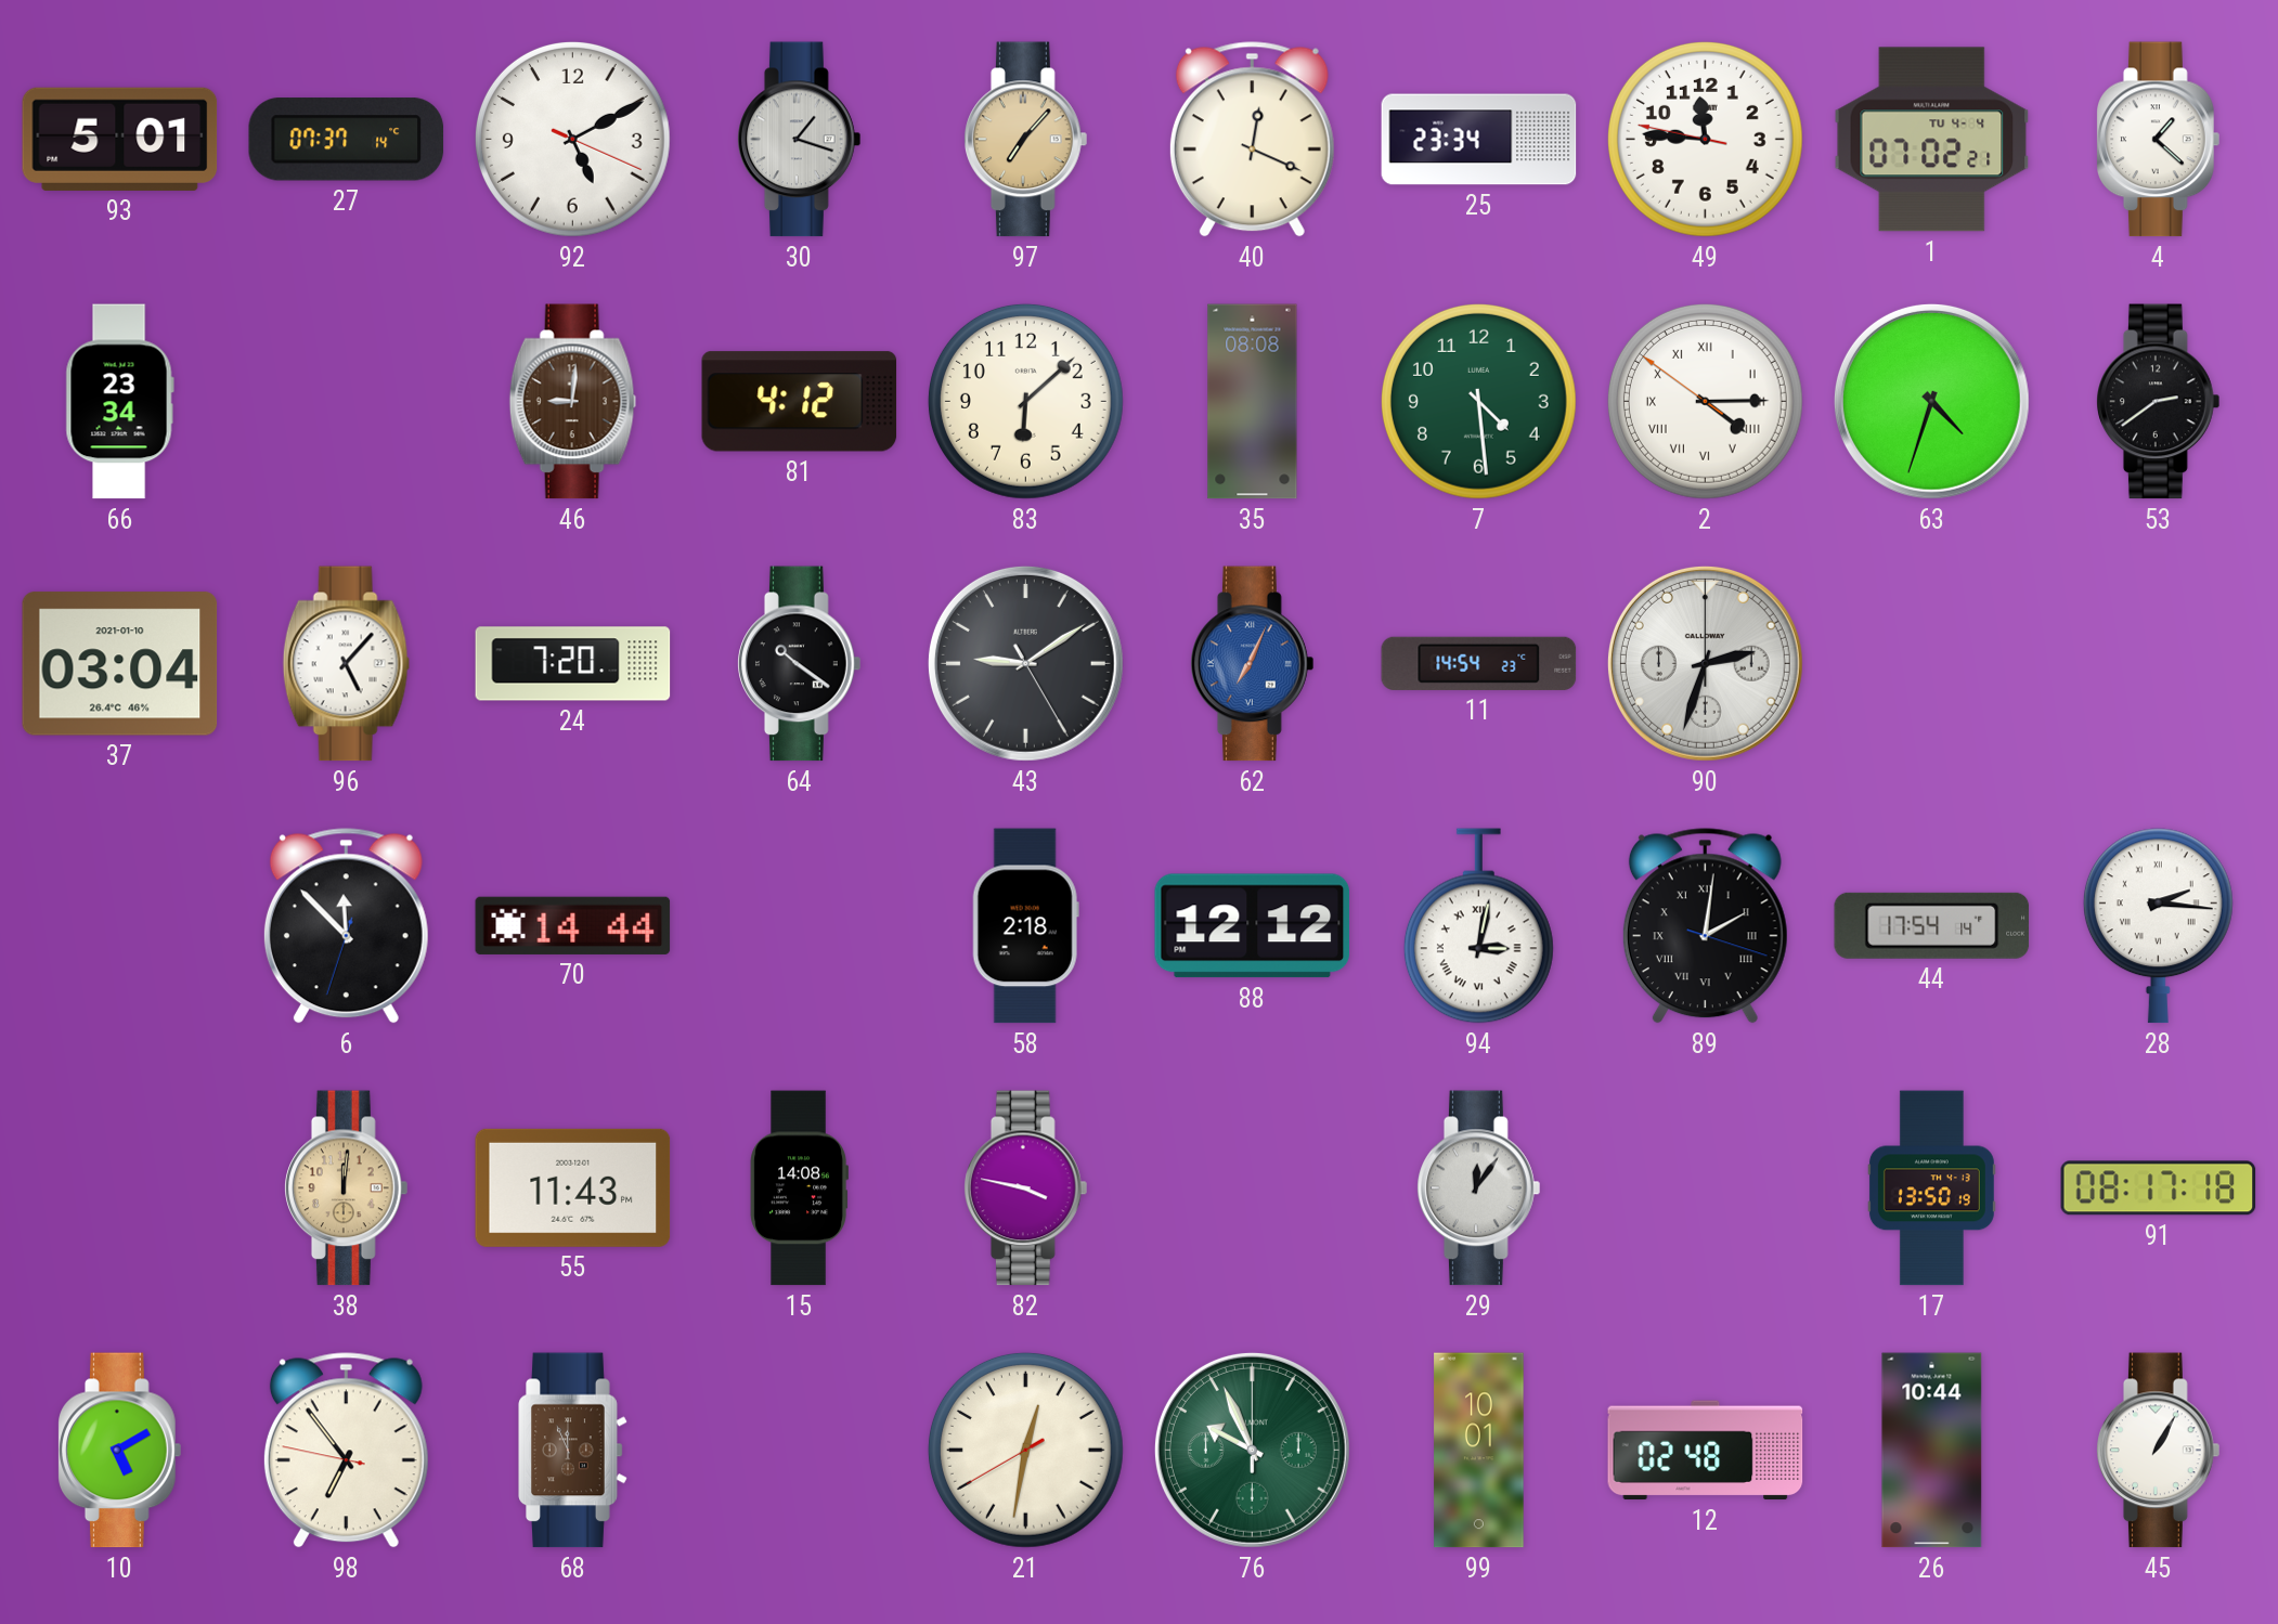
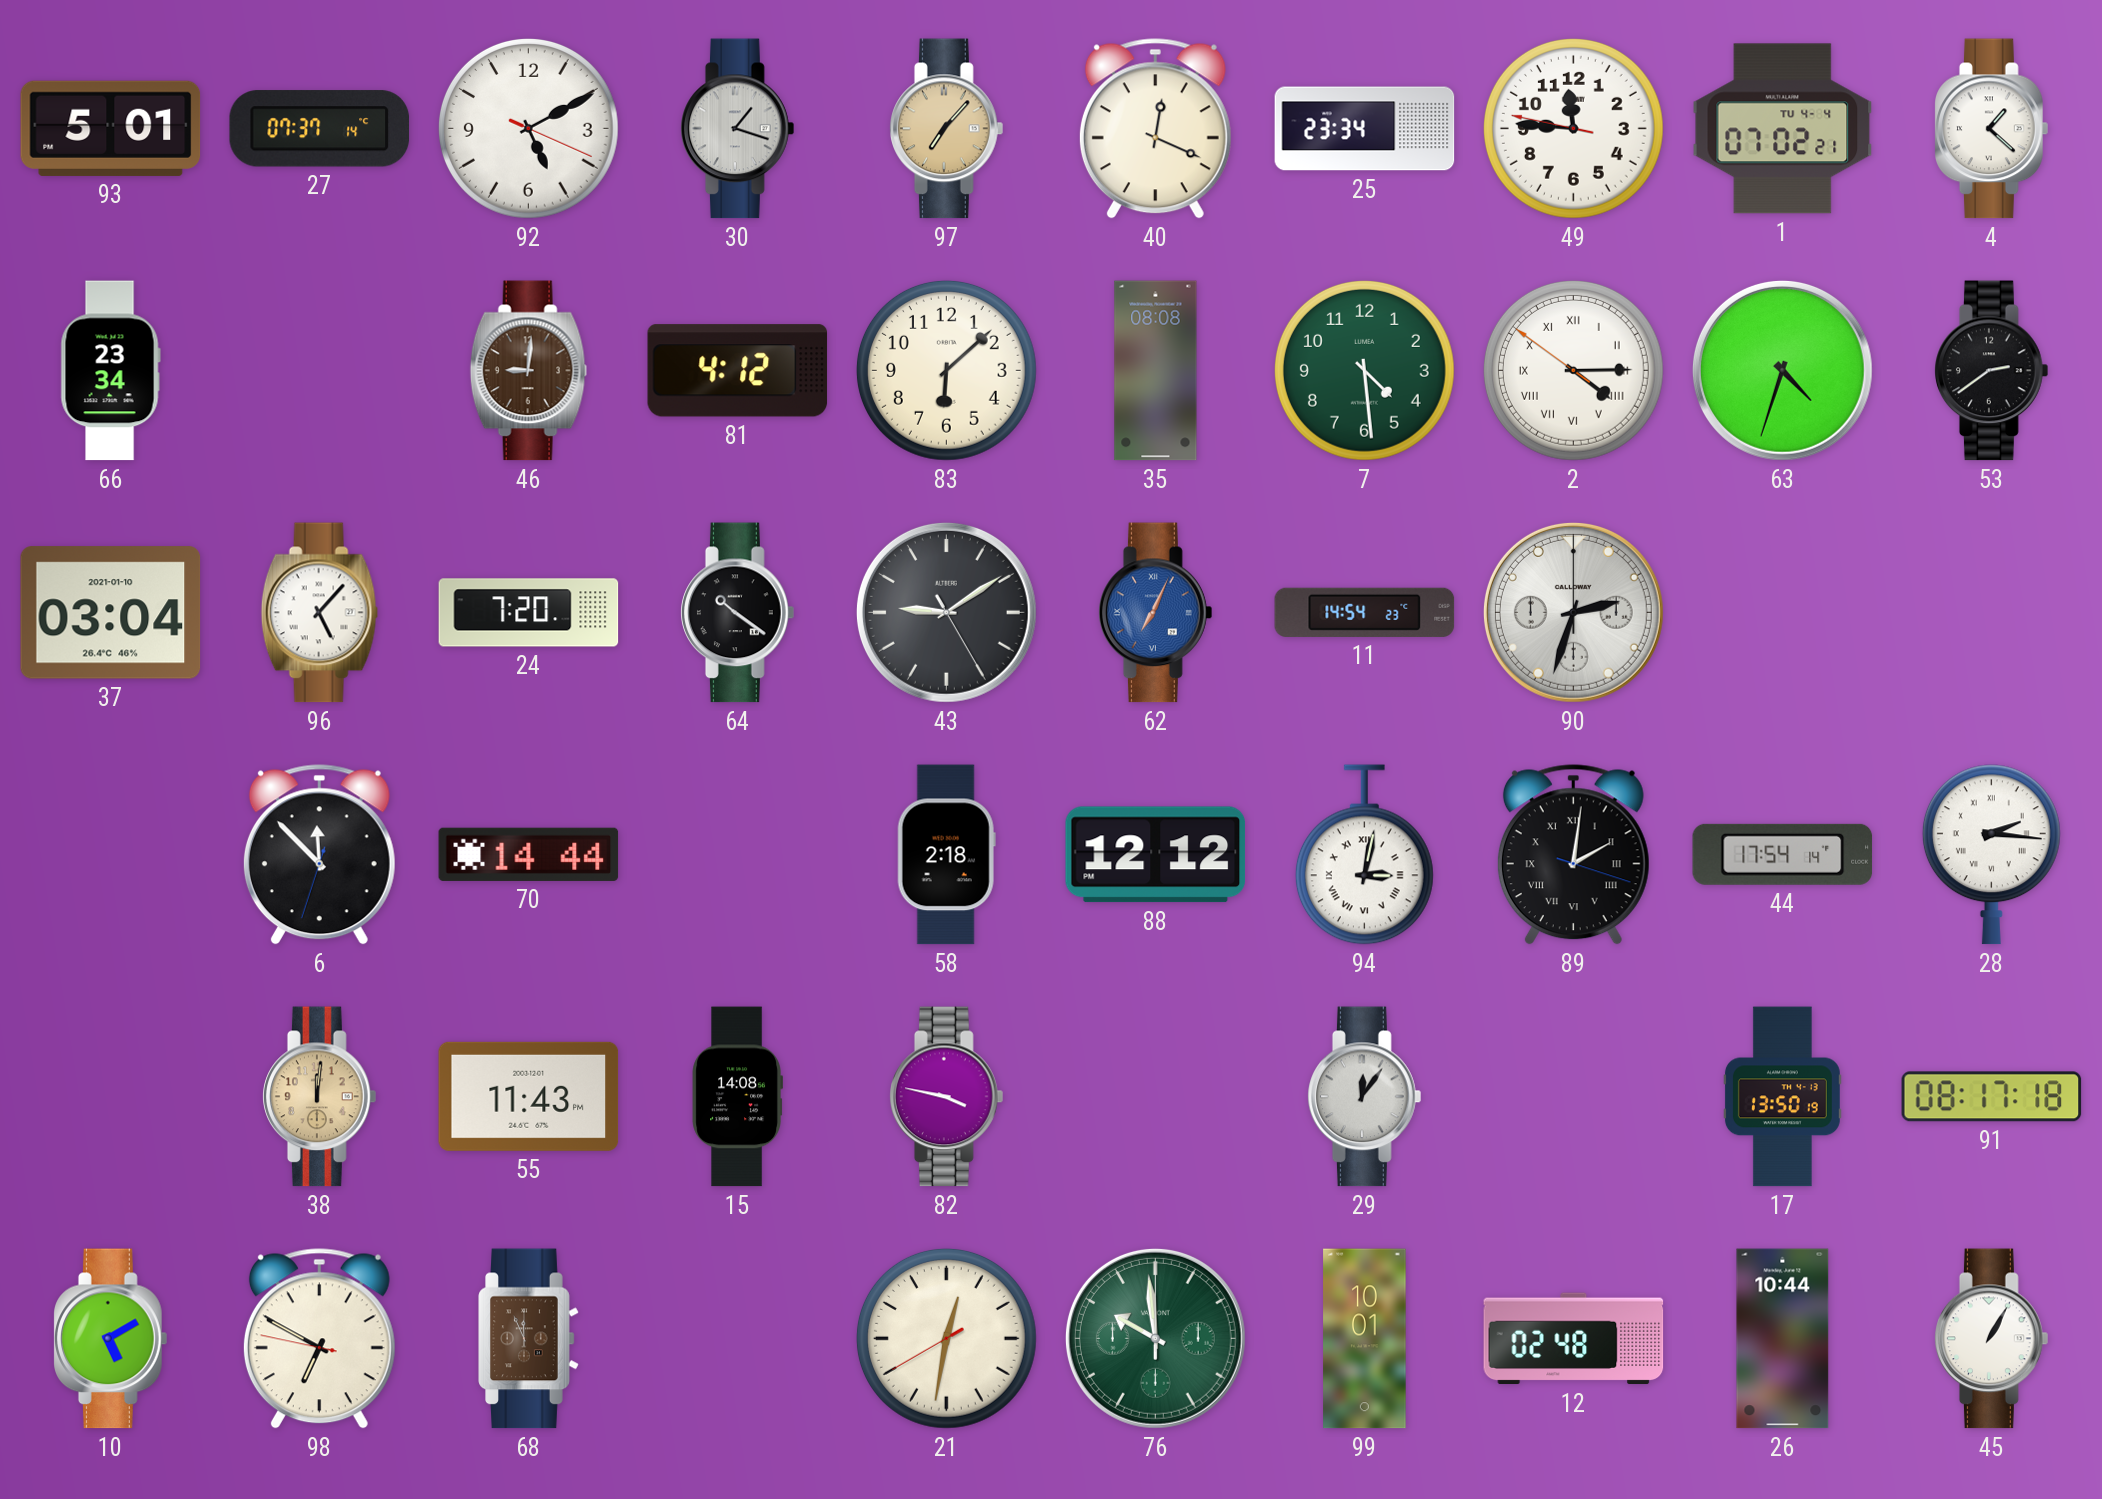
98: 6:53 -> 6:49 (319, 1339)
76: 9:56 -> 9:59 (1155, 1338)
